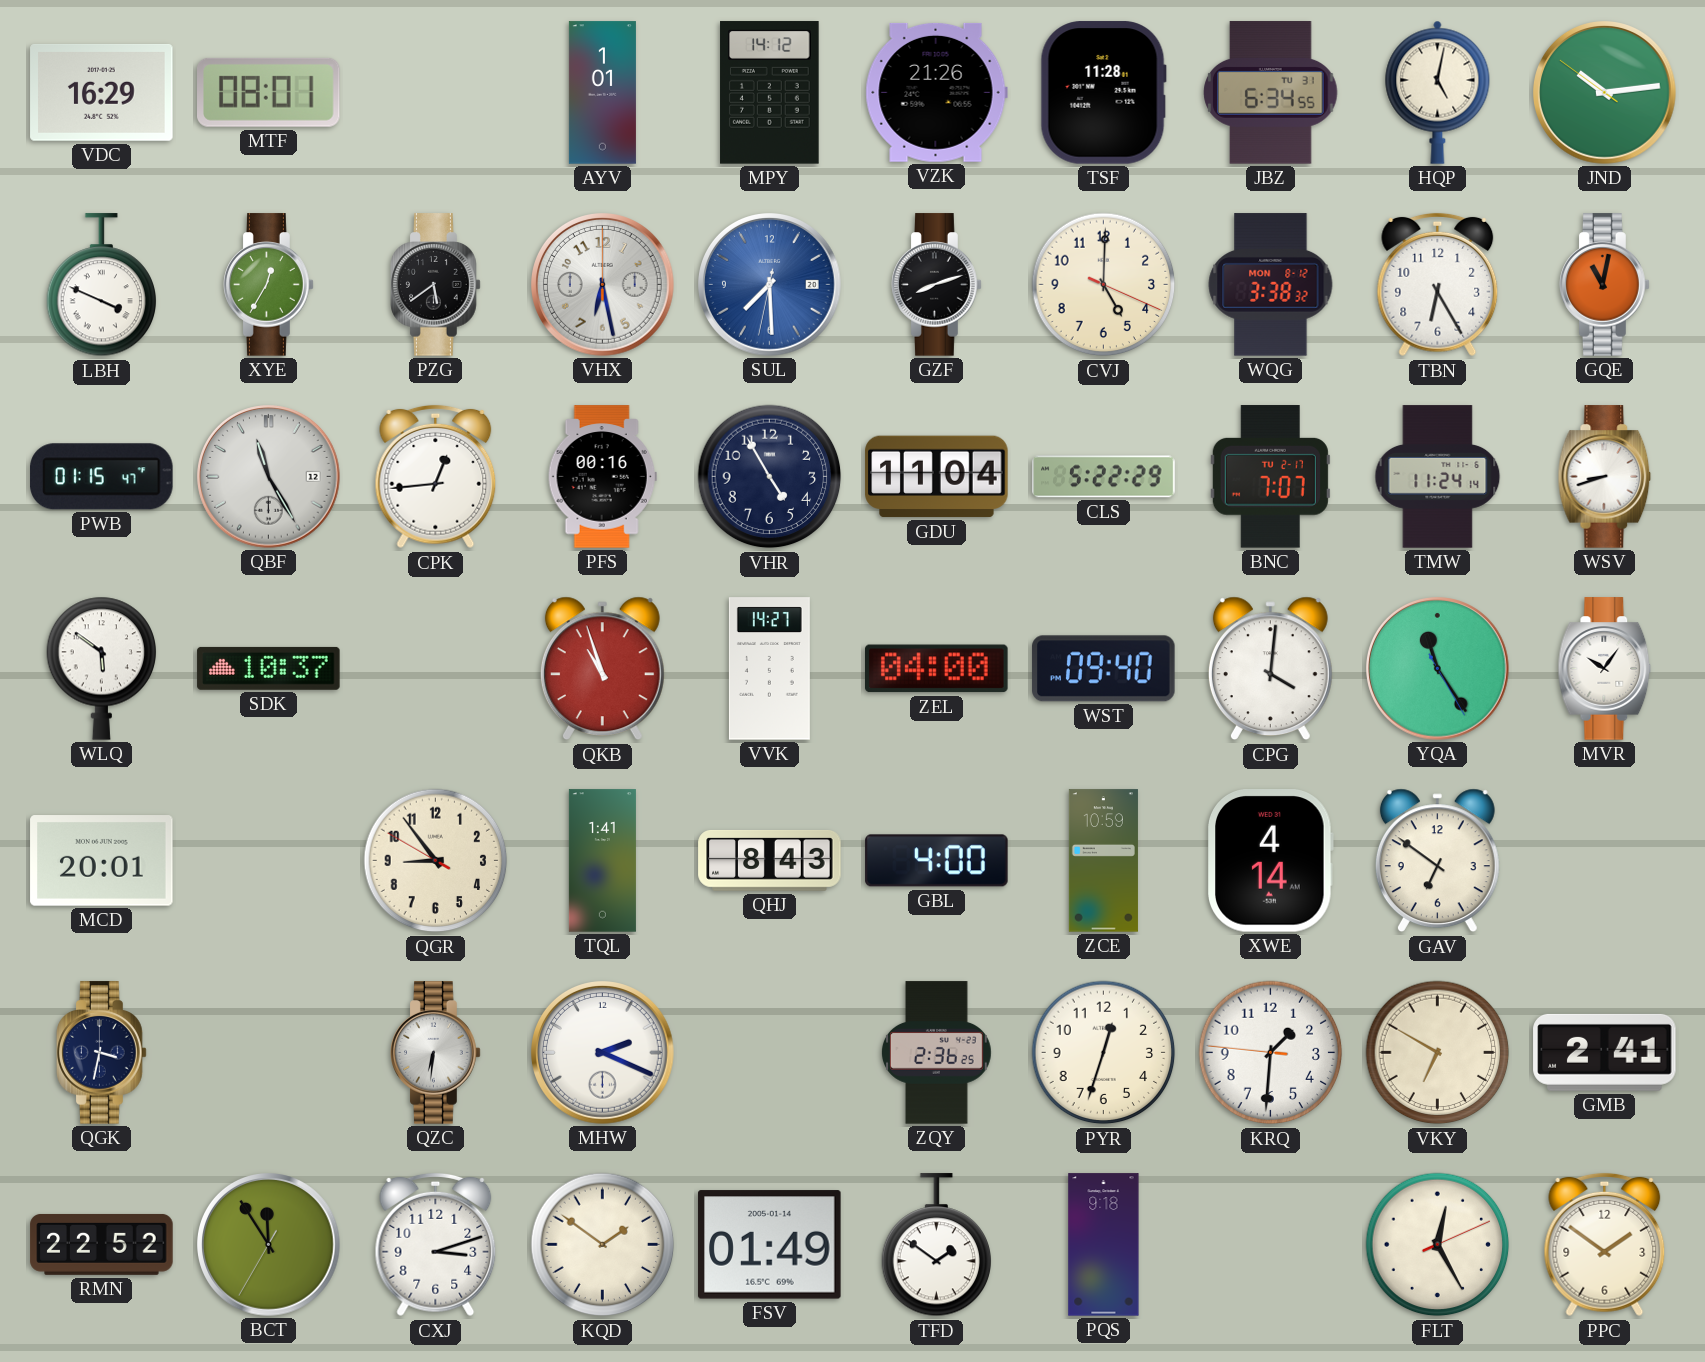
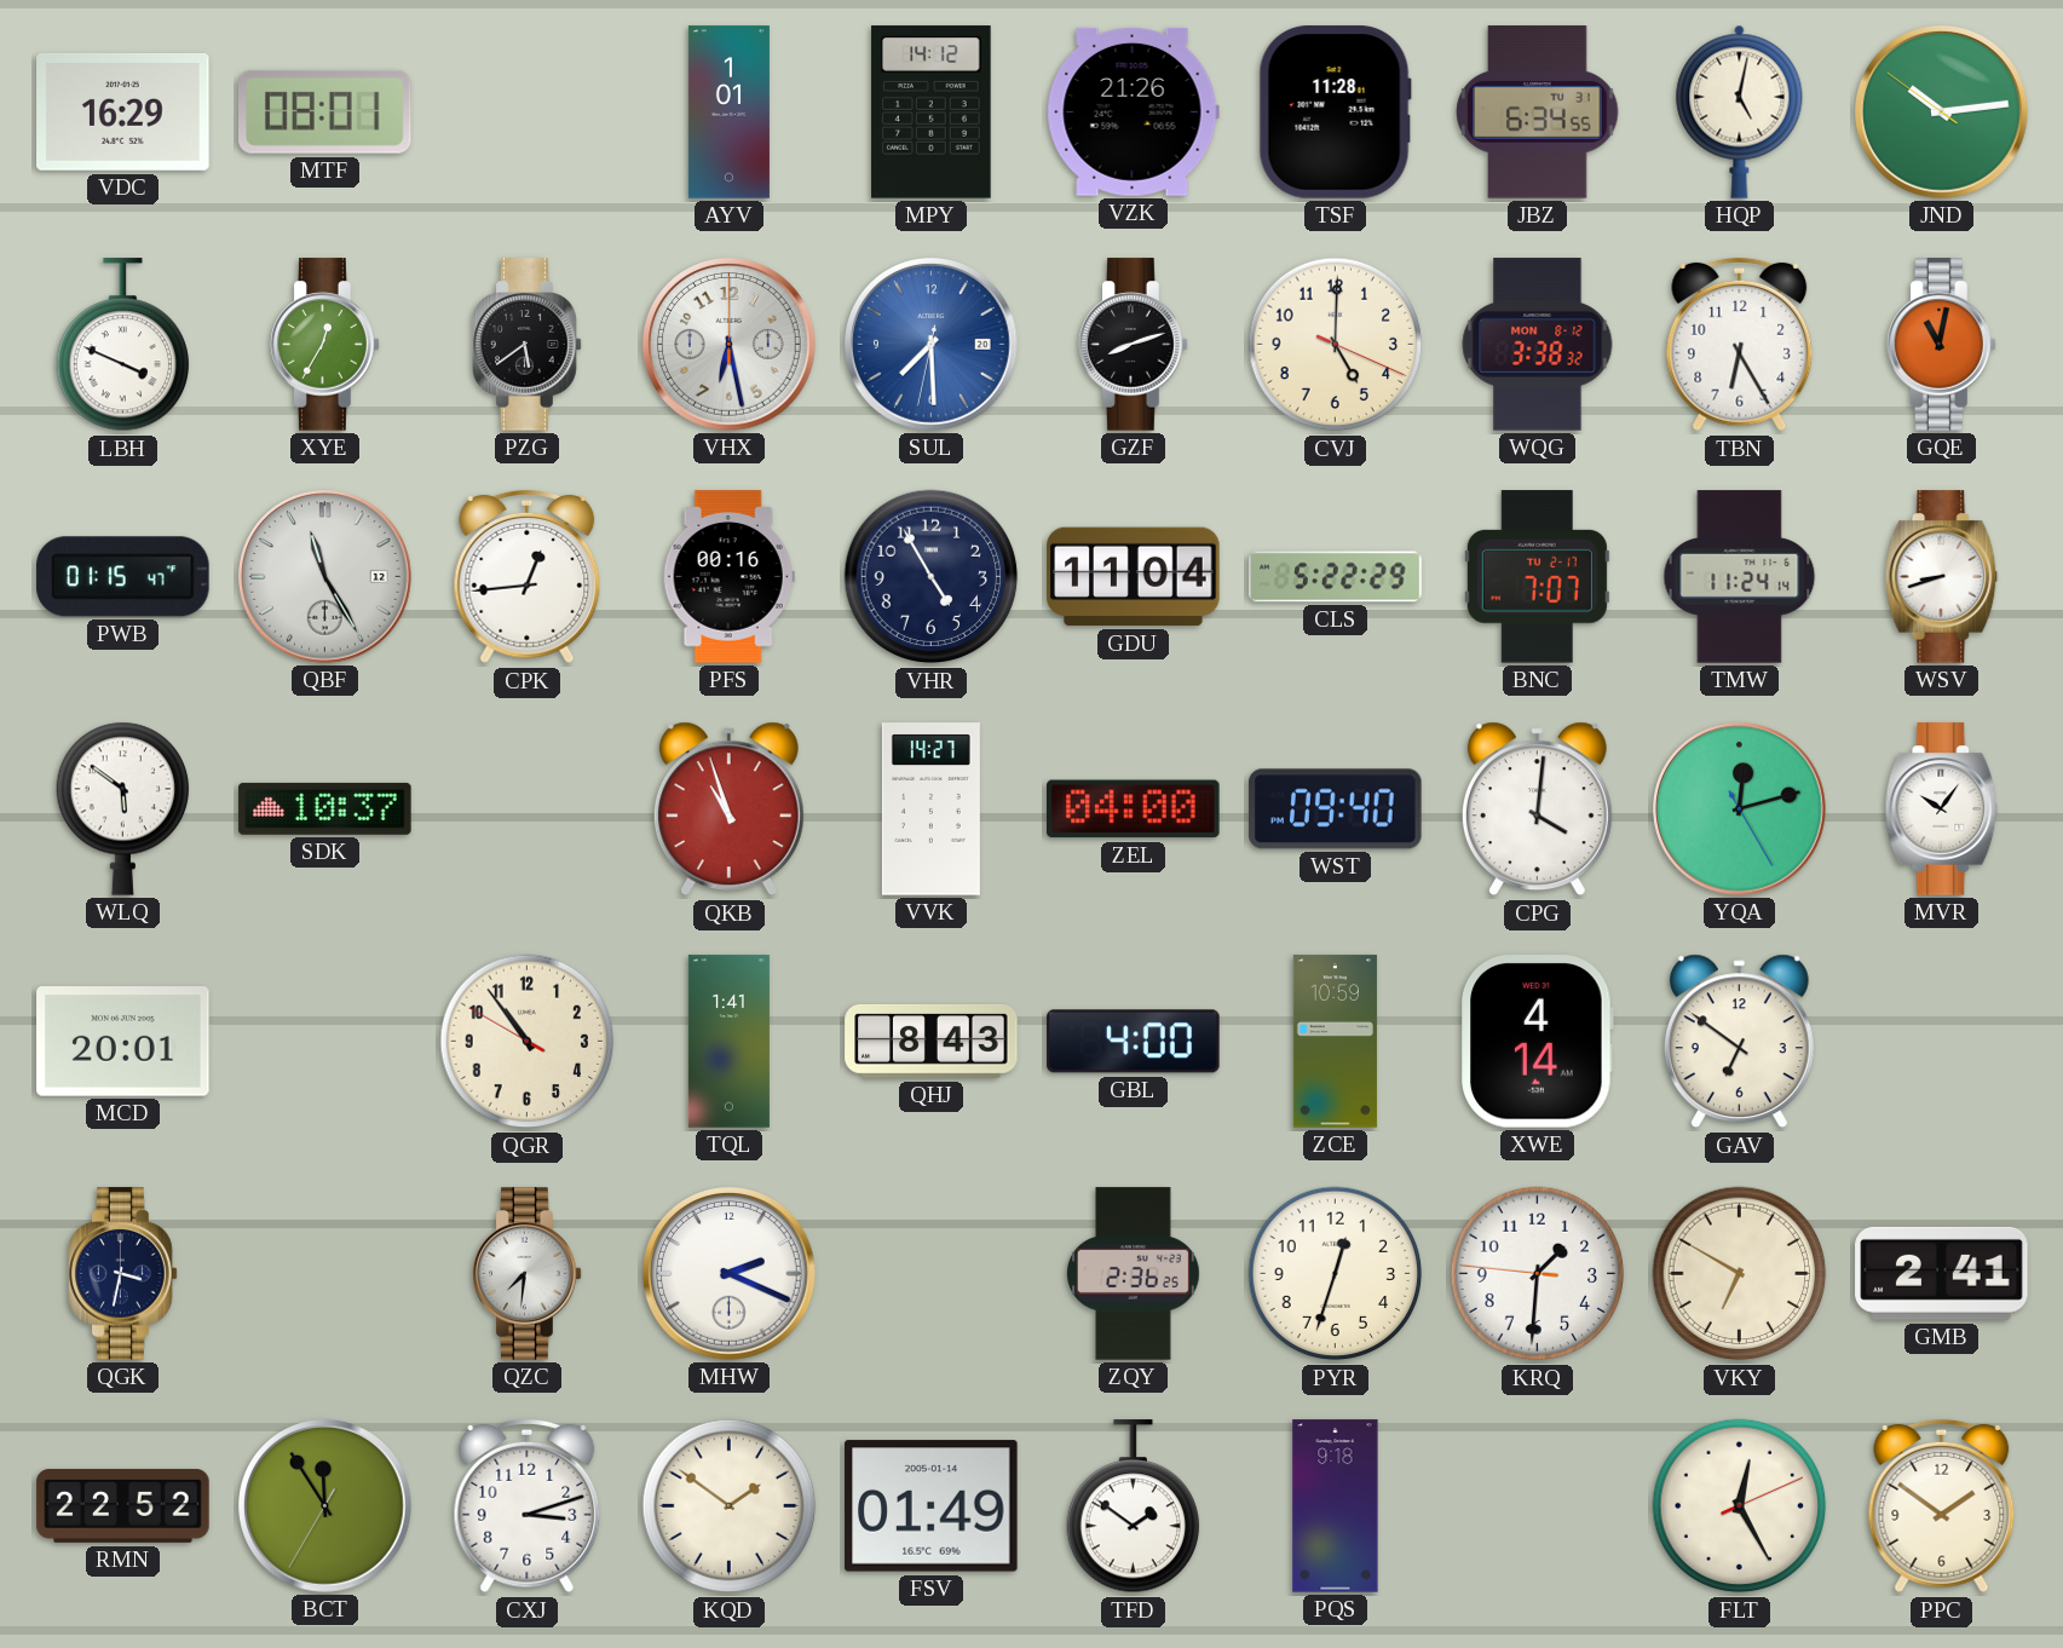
YQA: 11:24 -> 12:12 (1740, 809)
QGR: 8:53 -> 10:53 (528, 1042)
QZC: 6:31 -> 7:31 (528, 1274)
